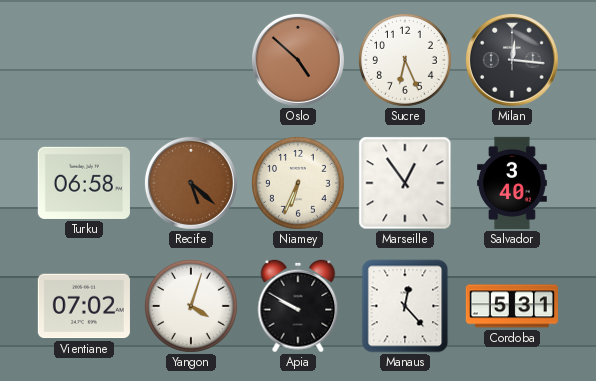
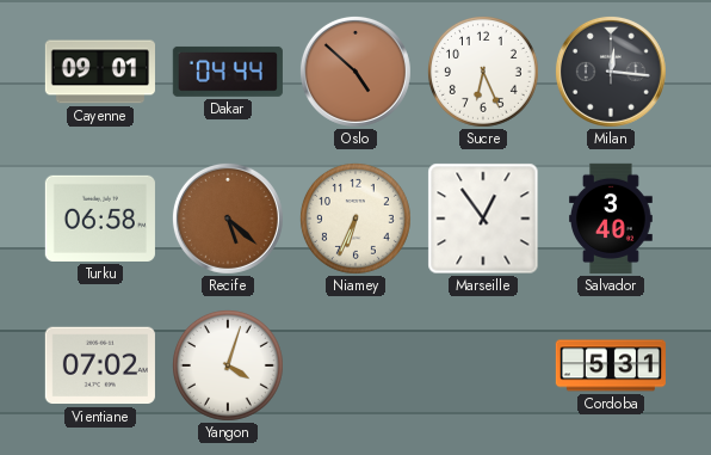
Cayenne: none -> 09:01 (100, 72)
Dakar: none -> 04:44 (228, 72)
Apia: 9:50 -> none (298, 306)
Manaus: 12:23 -> none (405, 306)
